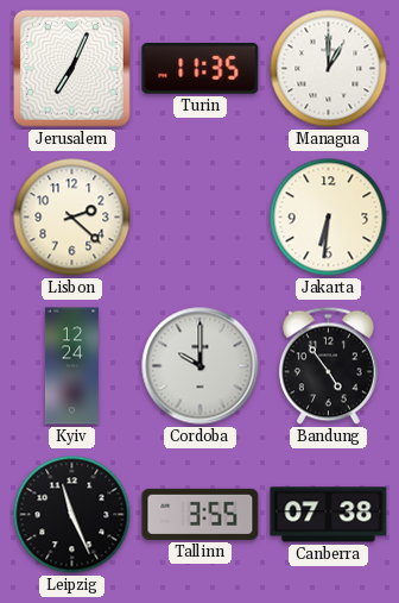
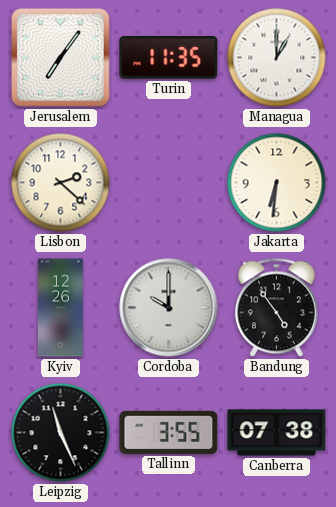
Jerusalem: 7:04 -> 7:06 (61, 58)
Kyiv: 12:24 -> 12:26 (60, 308)
